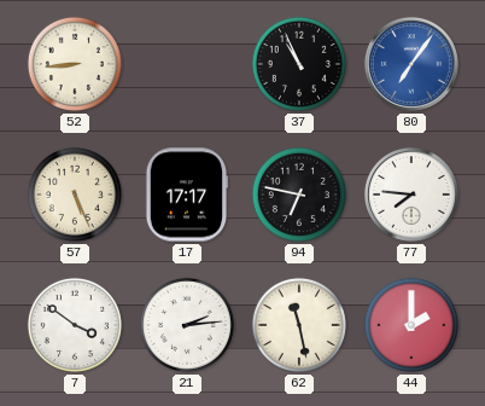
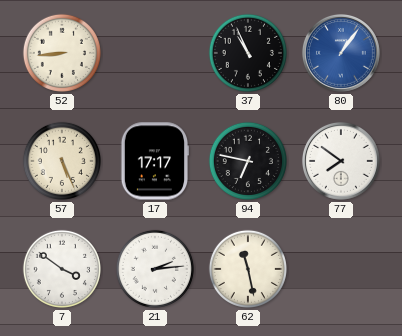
80: 7:06 -> 1:06 (341, 53)
77: 7:46 -> 7:51 (341, 161)
44: 2:00 -> none (411, 325)
